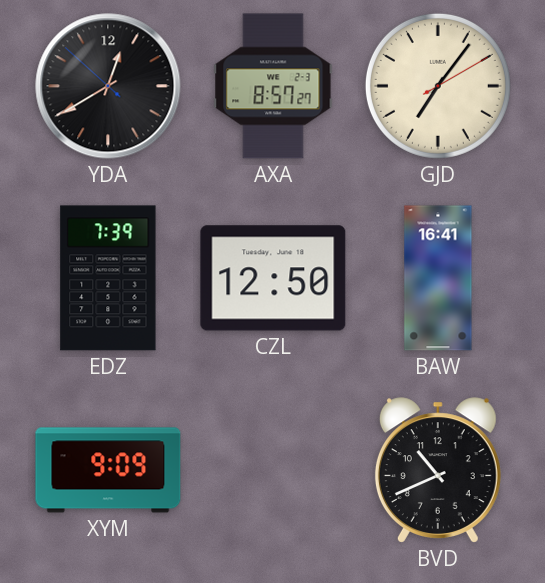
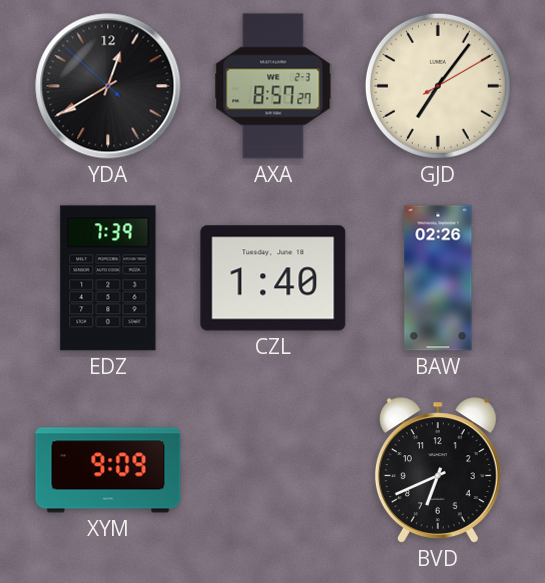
CZL: 12:50 -> 1:40 (273, 278)
BAW: 16:41 -> 02:26 (438, 278)
BVD: 10:41 -> 6:41 (438, 470)
